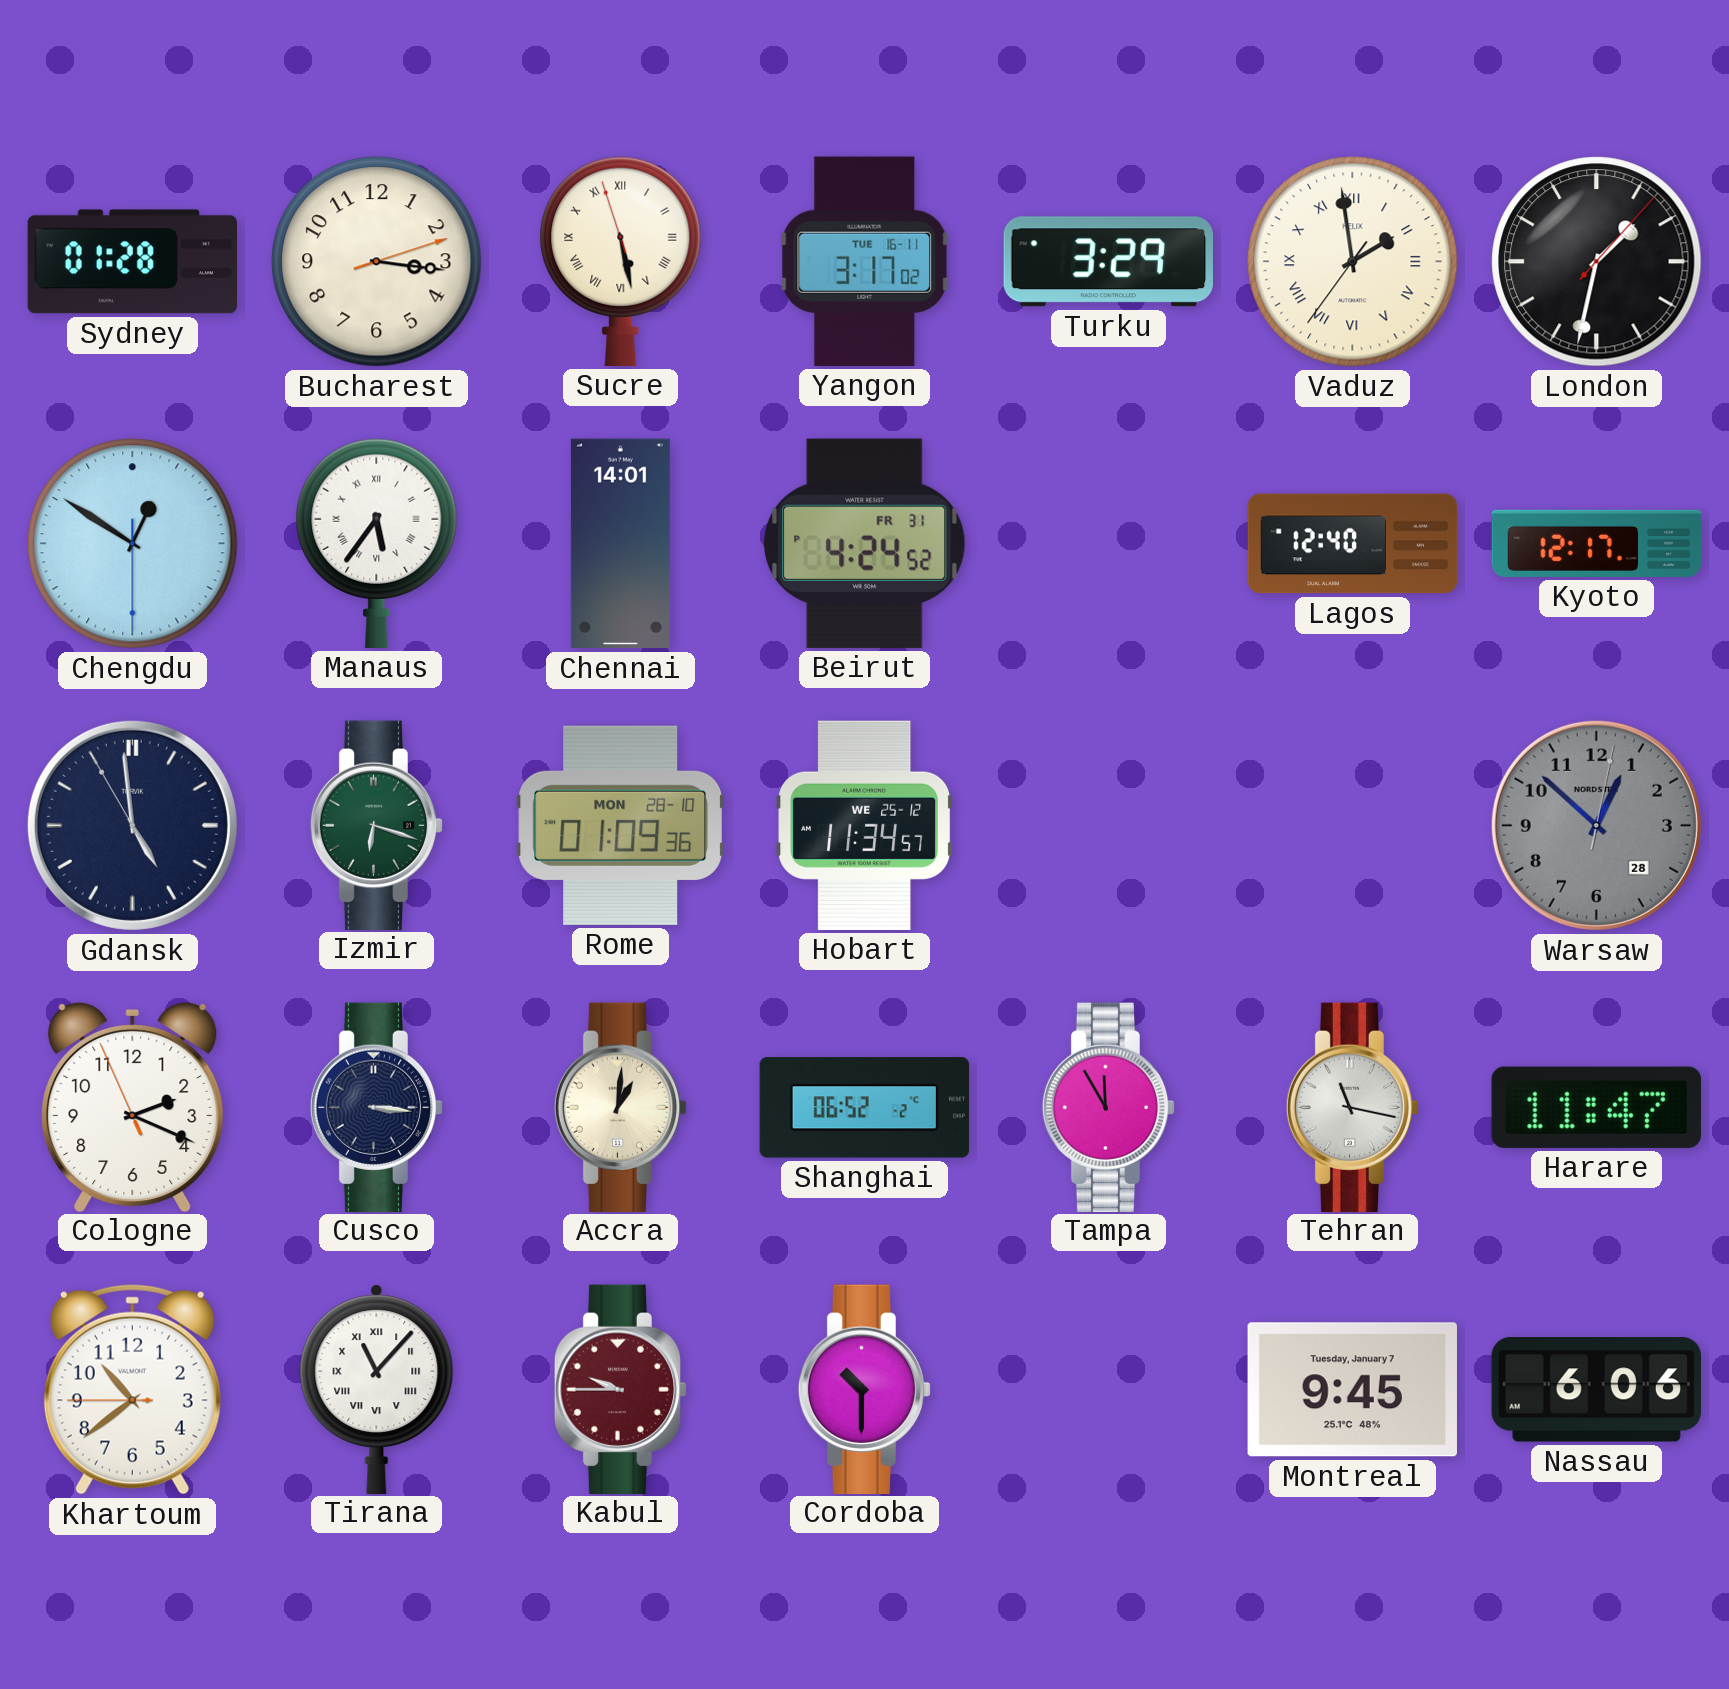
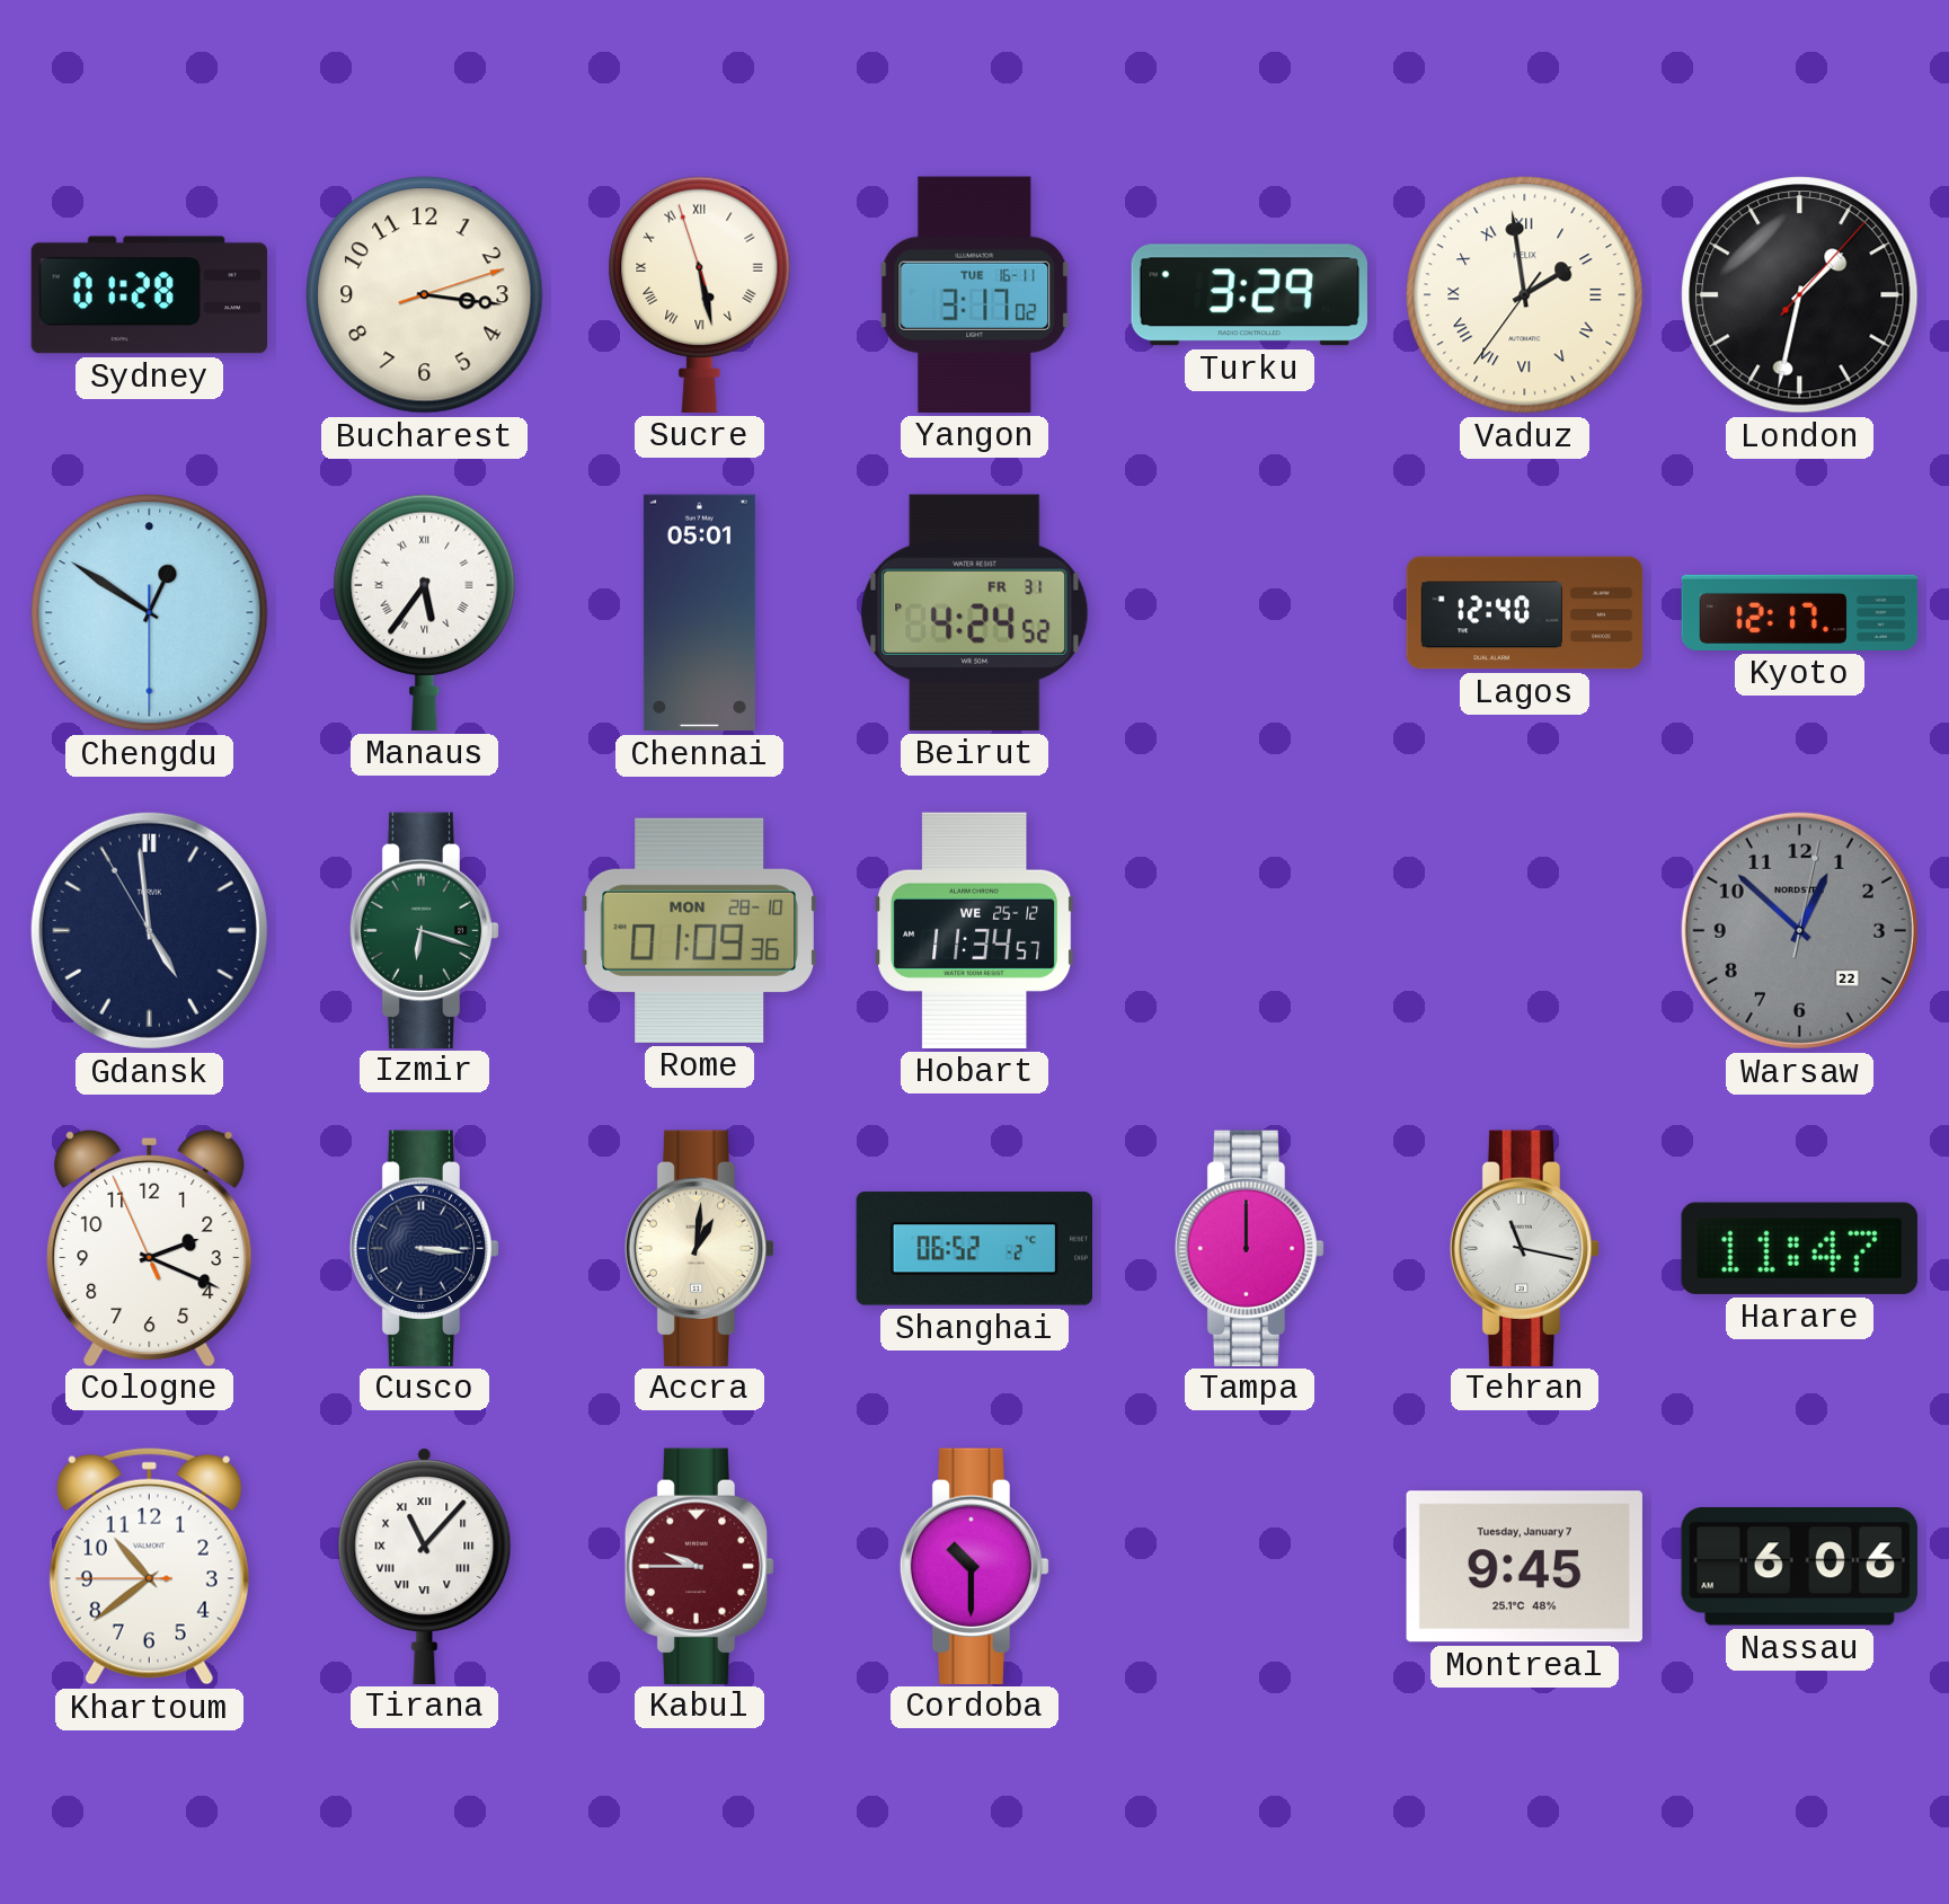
Chennai: 14:01 -> 05:01 (699, 613)
Warsaw date: 28 -> 22 (1799, 930)
Tampa: 11:55 -> 12:00 (1250, 1248)
